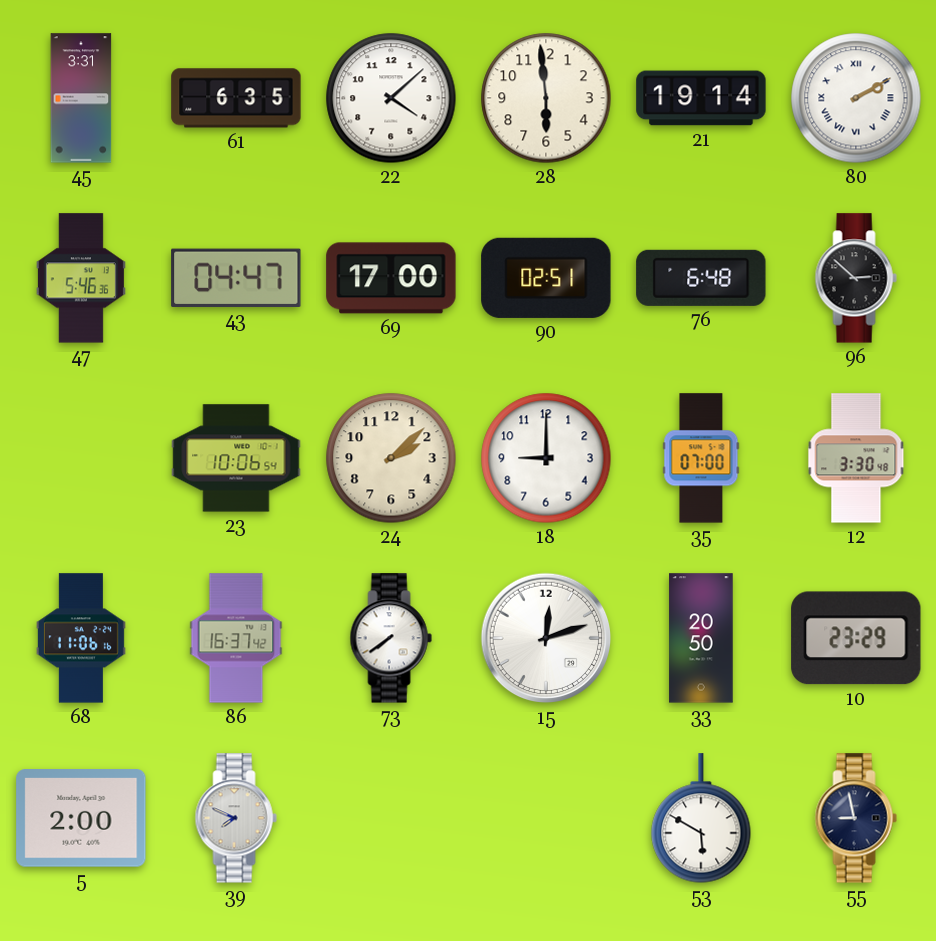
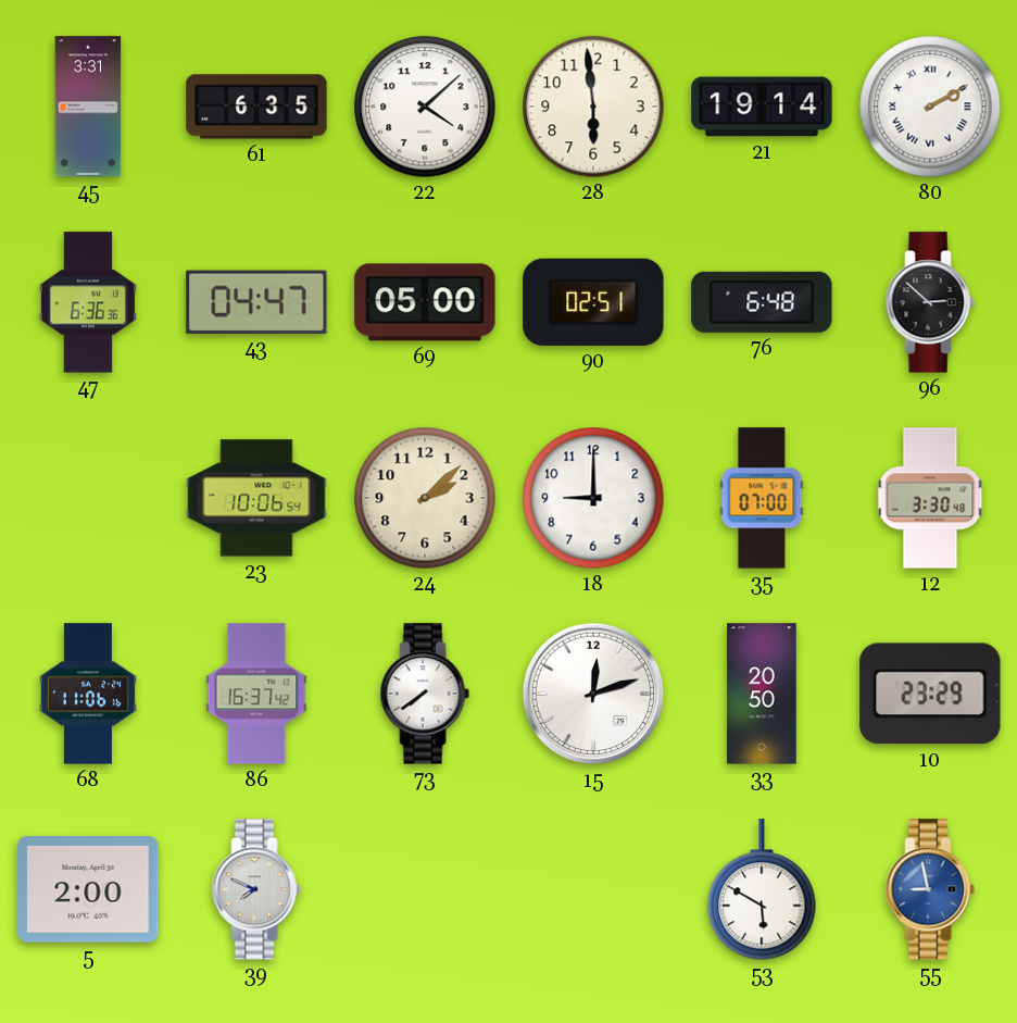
47: 5:46 -> 6:36 (88, 302)
69: 17:00 -> 05:00 (425, 302)
55 dial: navy -> blue (930, 889)
